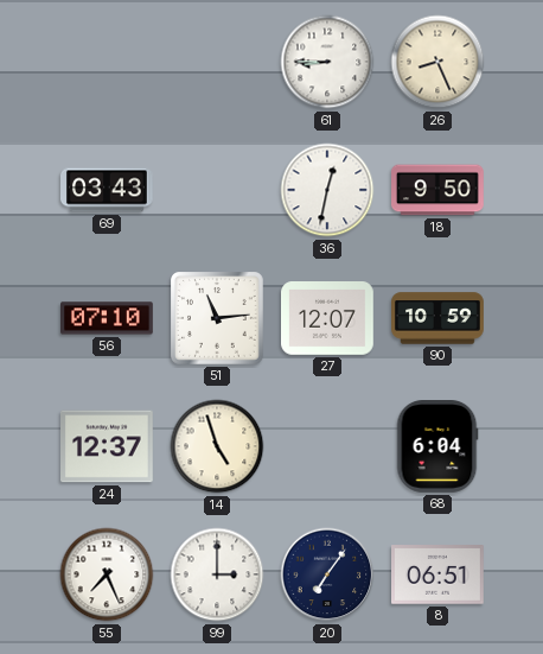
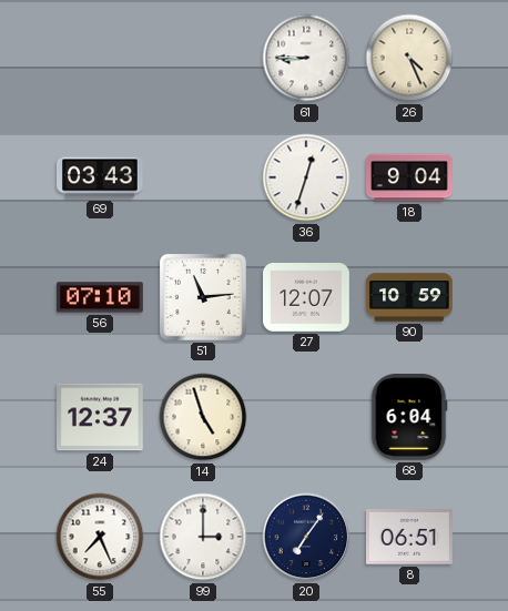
26: 8:26 -> 4:26 (409, 58)
36: 12:32 -> 12:33 (306, 177)
18: 9:50 -> 9:04 (410, 177)
